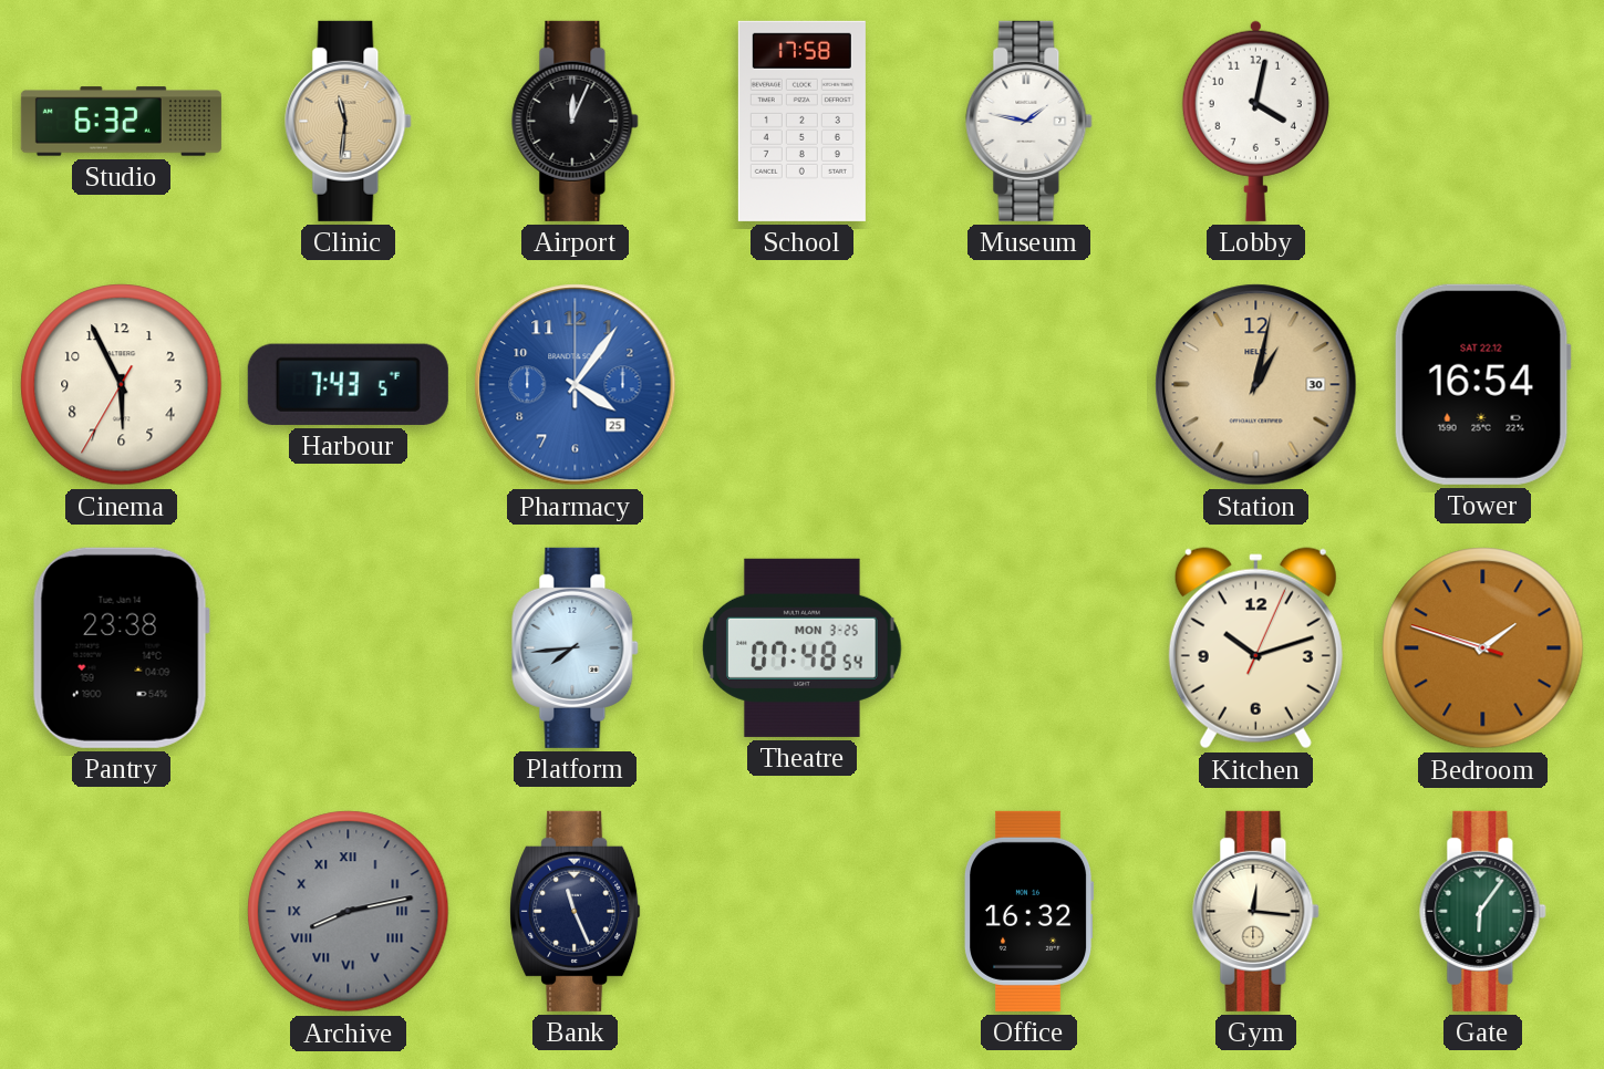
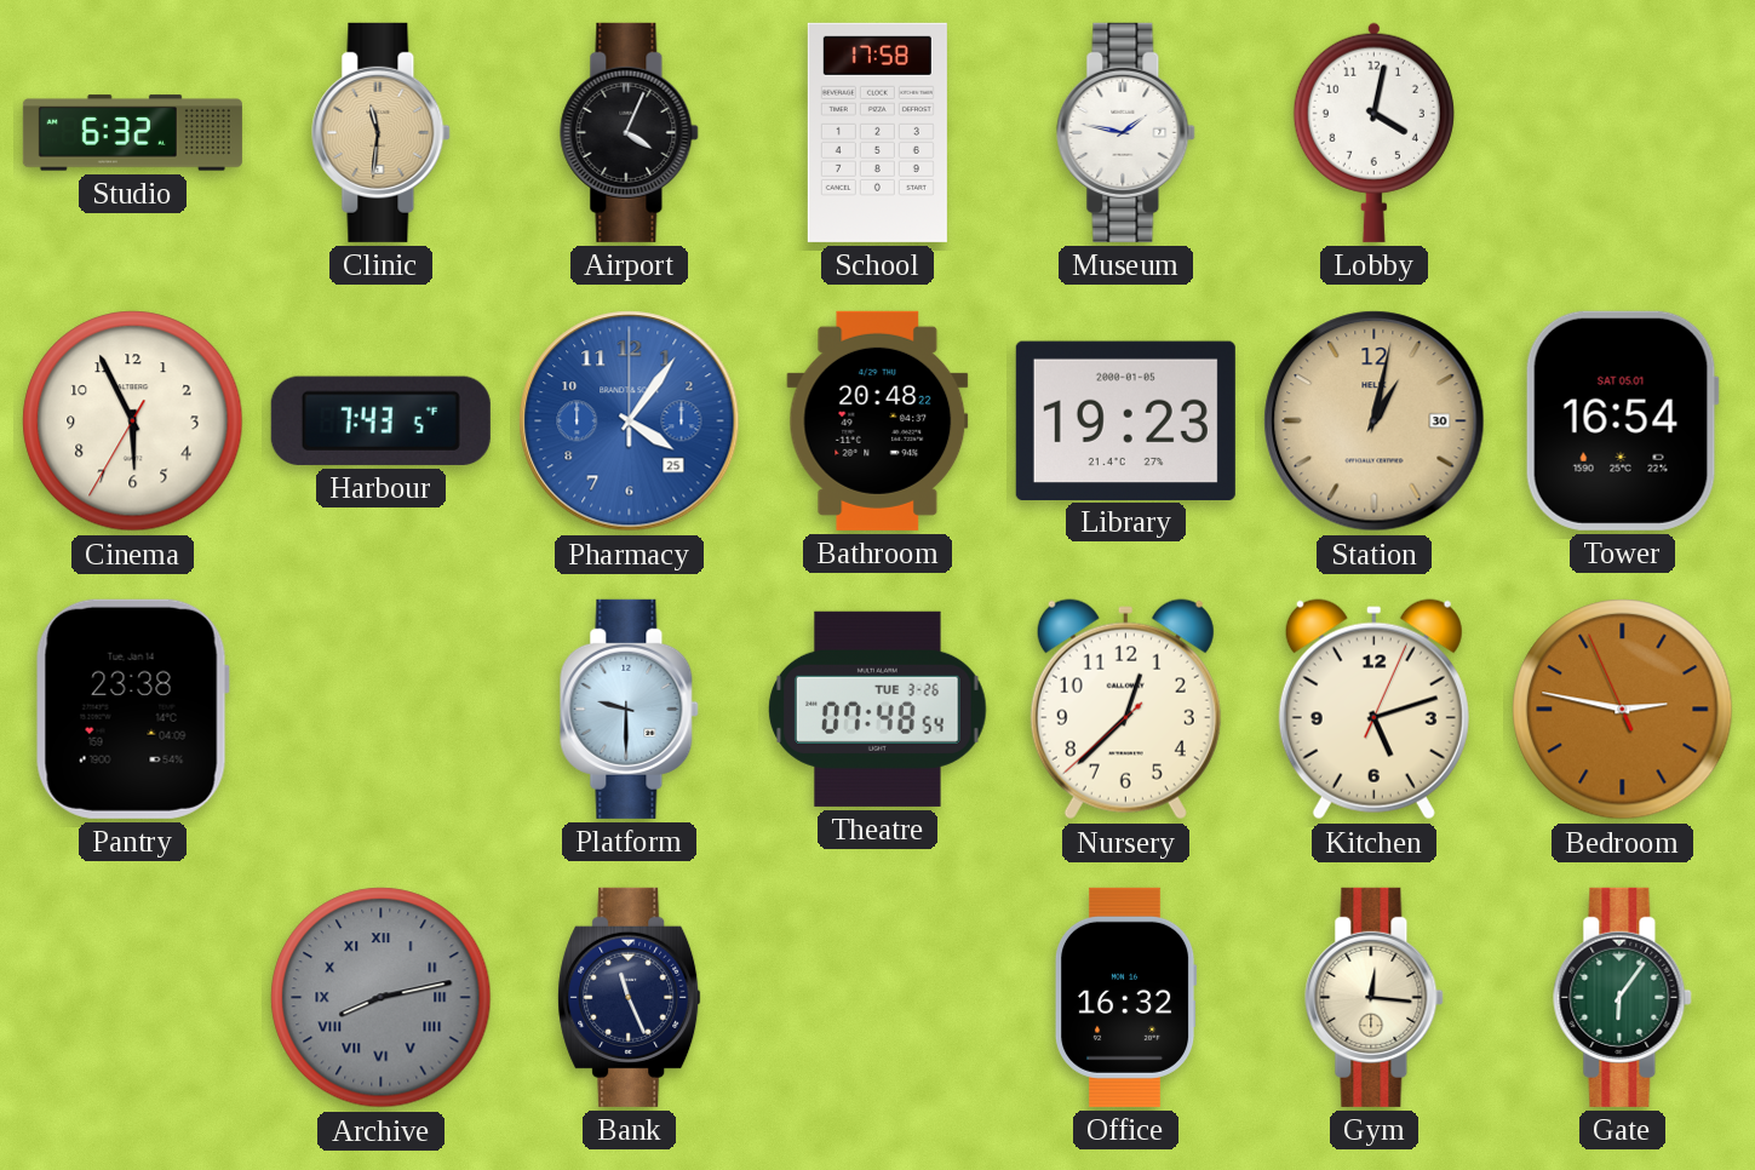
Airport: 12:04 -> 4:04 (630, 132)
Bathroom: none -> 20:48 (878, 420)
Library: none -> 19:23 (1125, 420)
Tower date: SAT 22.12 -> SAT 05.01 (1622, 420)
Platform: 7:44 -> 9:30 (630, 709)
Theatre date: MON 3-25 -> TUE 3-26 (878, 709)
Nursery: none -> 12:37 (1125, 710)
Kitchen: 10:12 -> 5:12 (1373, 710)
Bedroom: 1:47 -> 2:46 (1623, 710)
